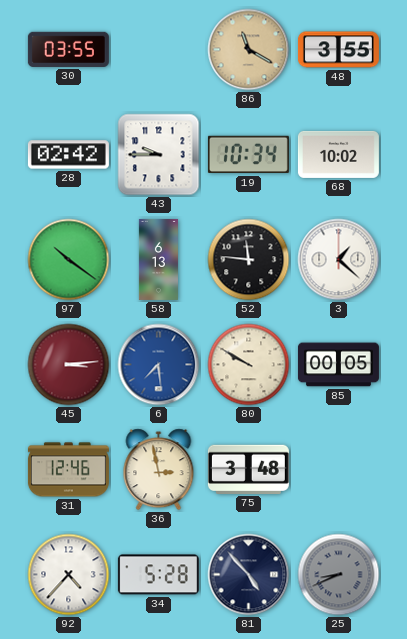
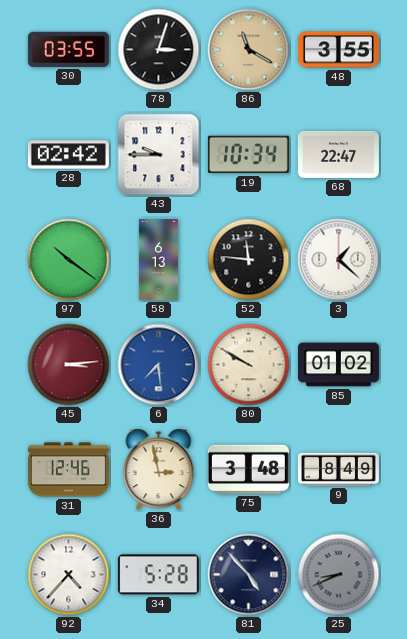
78: none -> 3:03 (159, 50)
68: 10:02 -> 22:47 (338, 154)
85: 00:05 -> 01:02 (338, 365)
9: none -> 8:49 (338, 469)
